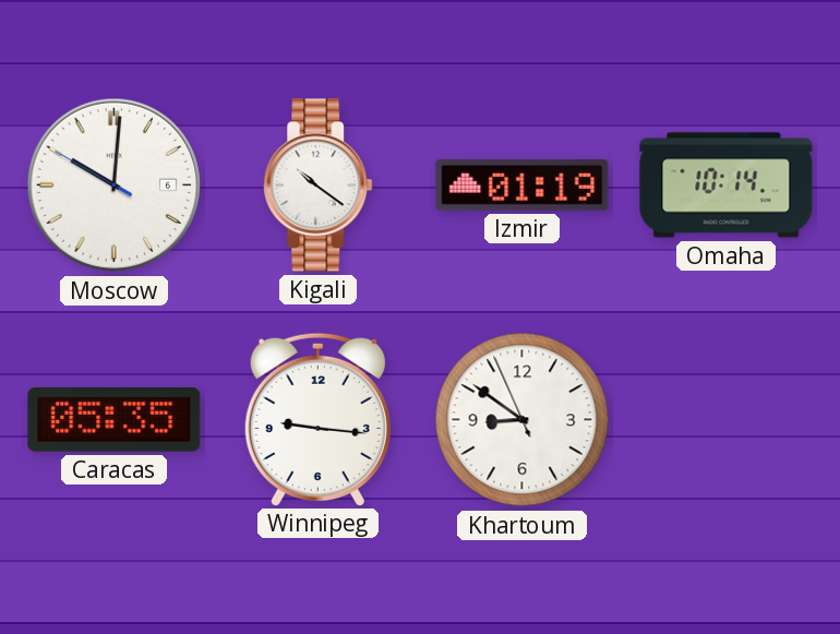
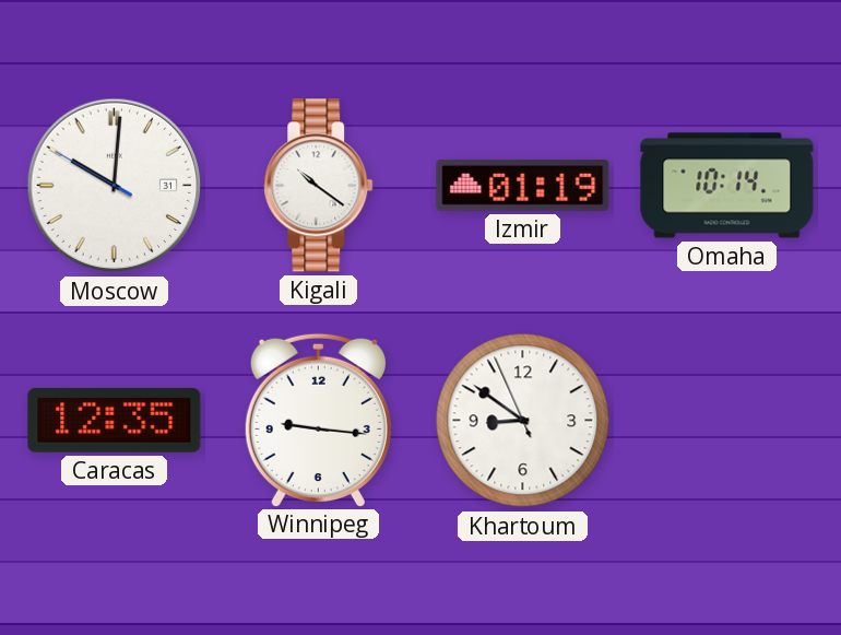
Moscow date: 6 -> 31 (115, 186)
Caracas: 05:35 -> 12:35 (115, 421)
